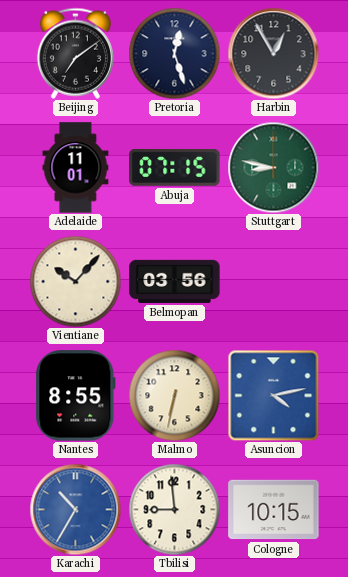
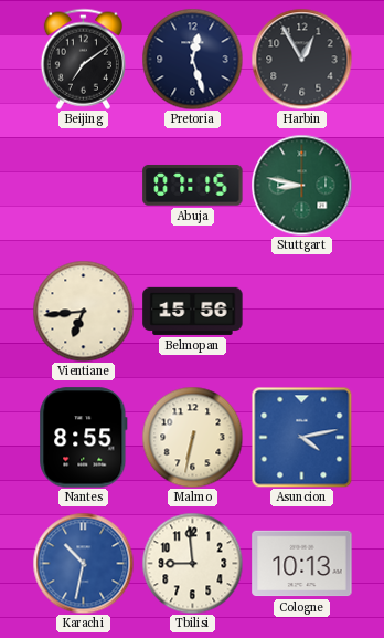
Adelaide: 11:01 -> none (76, 168)
Vientiane: 10:07 -> 6:44 (83, 311)
Belmopan: 03:56 -> 15:56 (193, 311)
Karachi: 10:35 -> 10:32 (83, 563)
Cologne: 10:15 -> 10:13 (302, 564)
